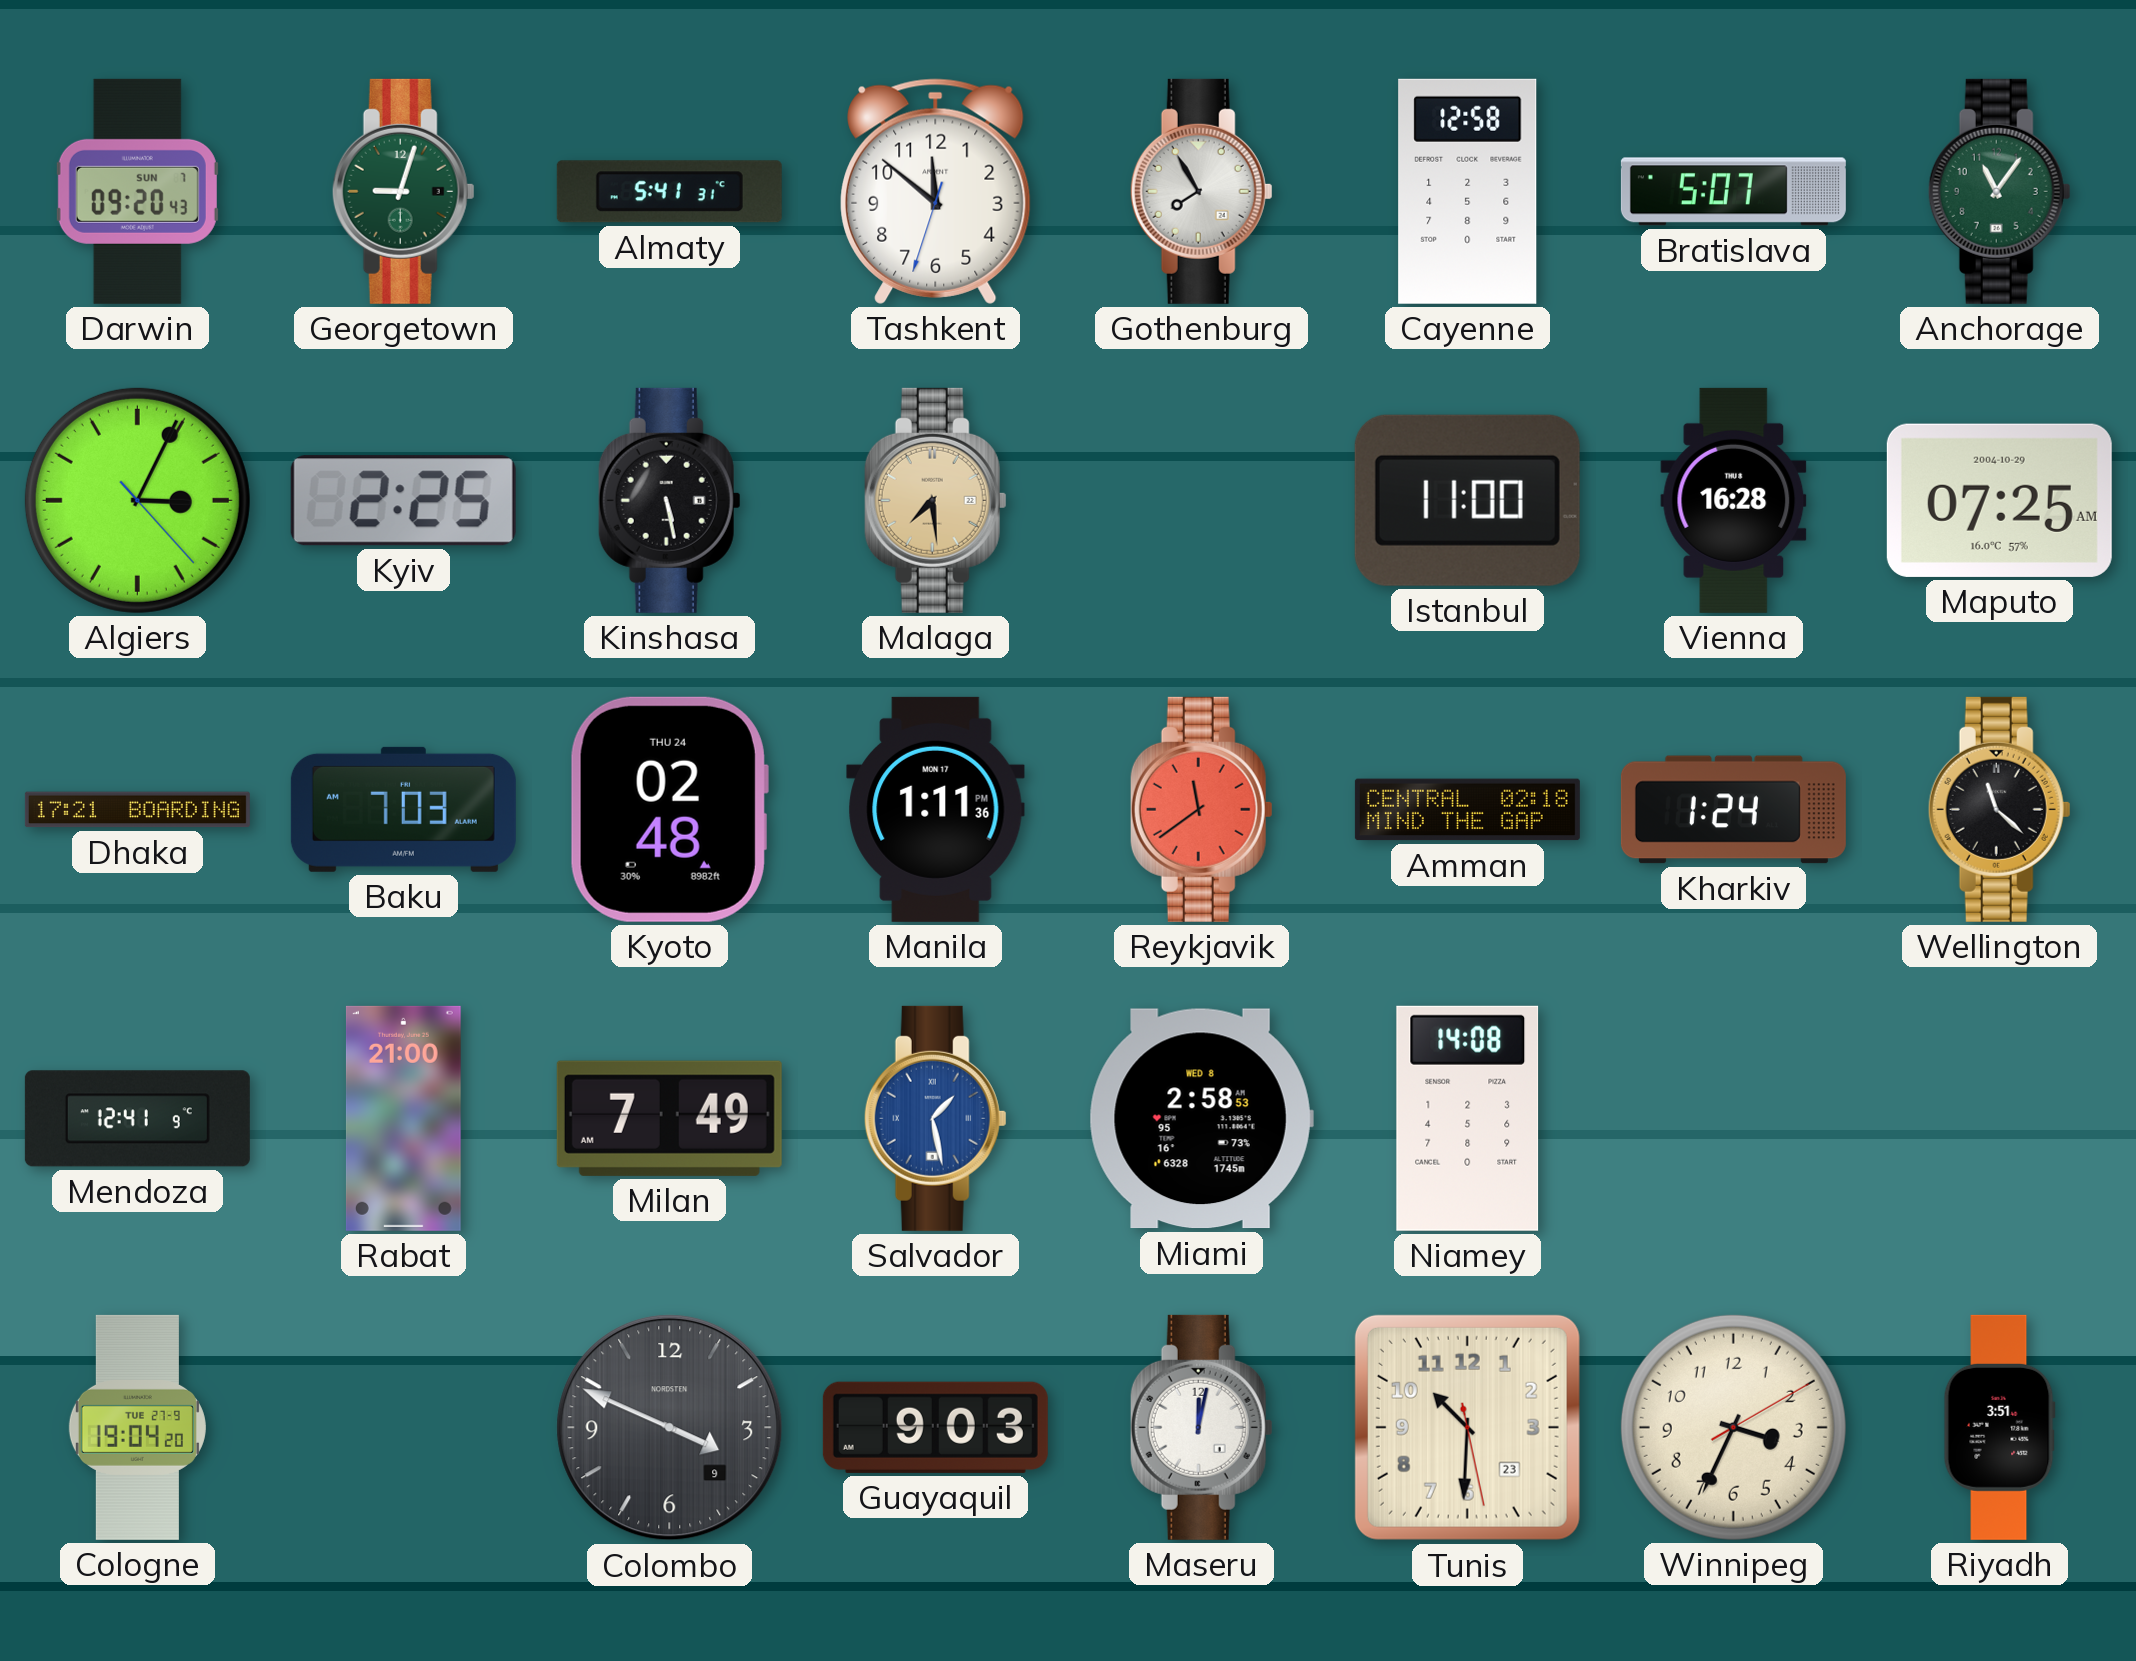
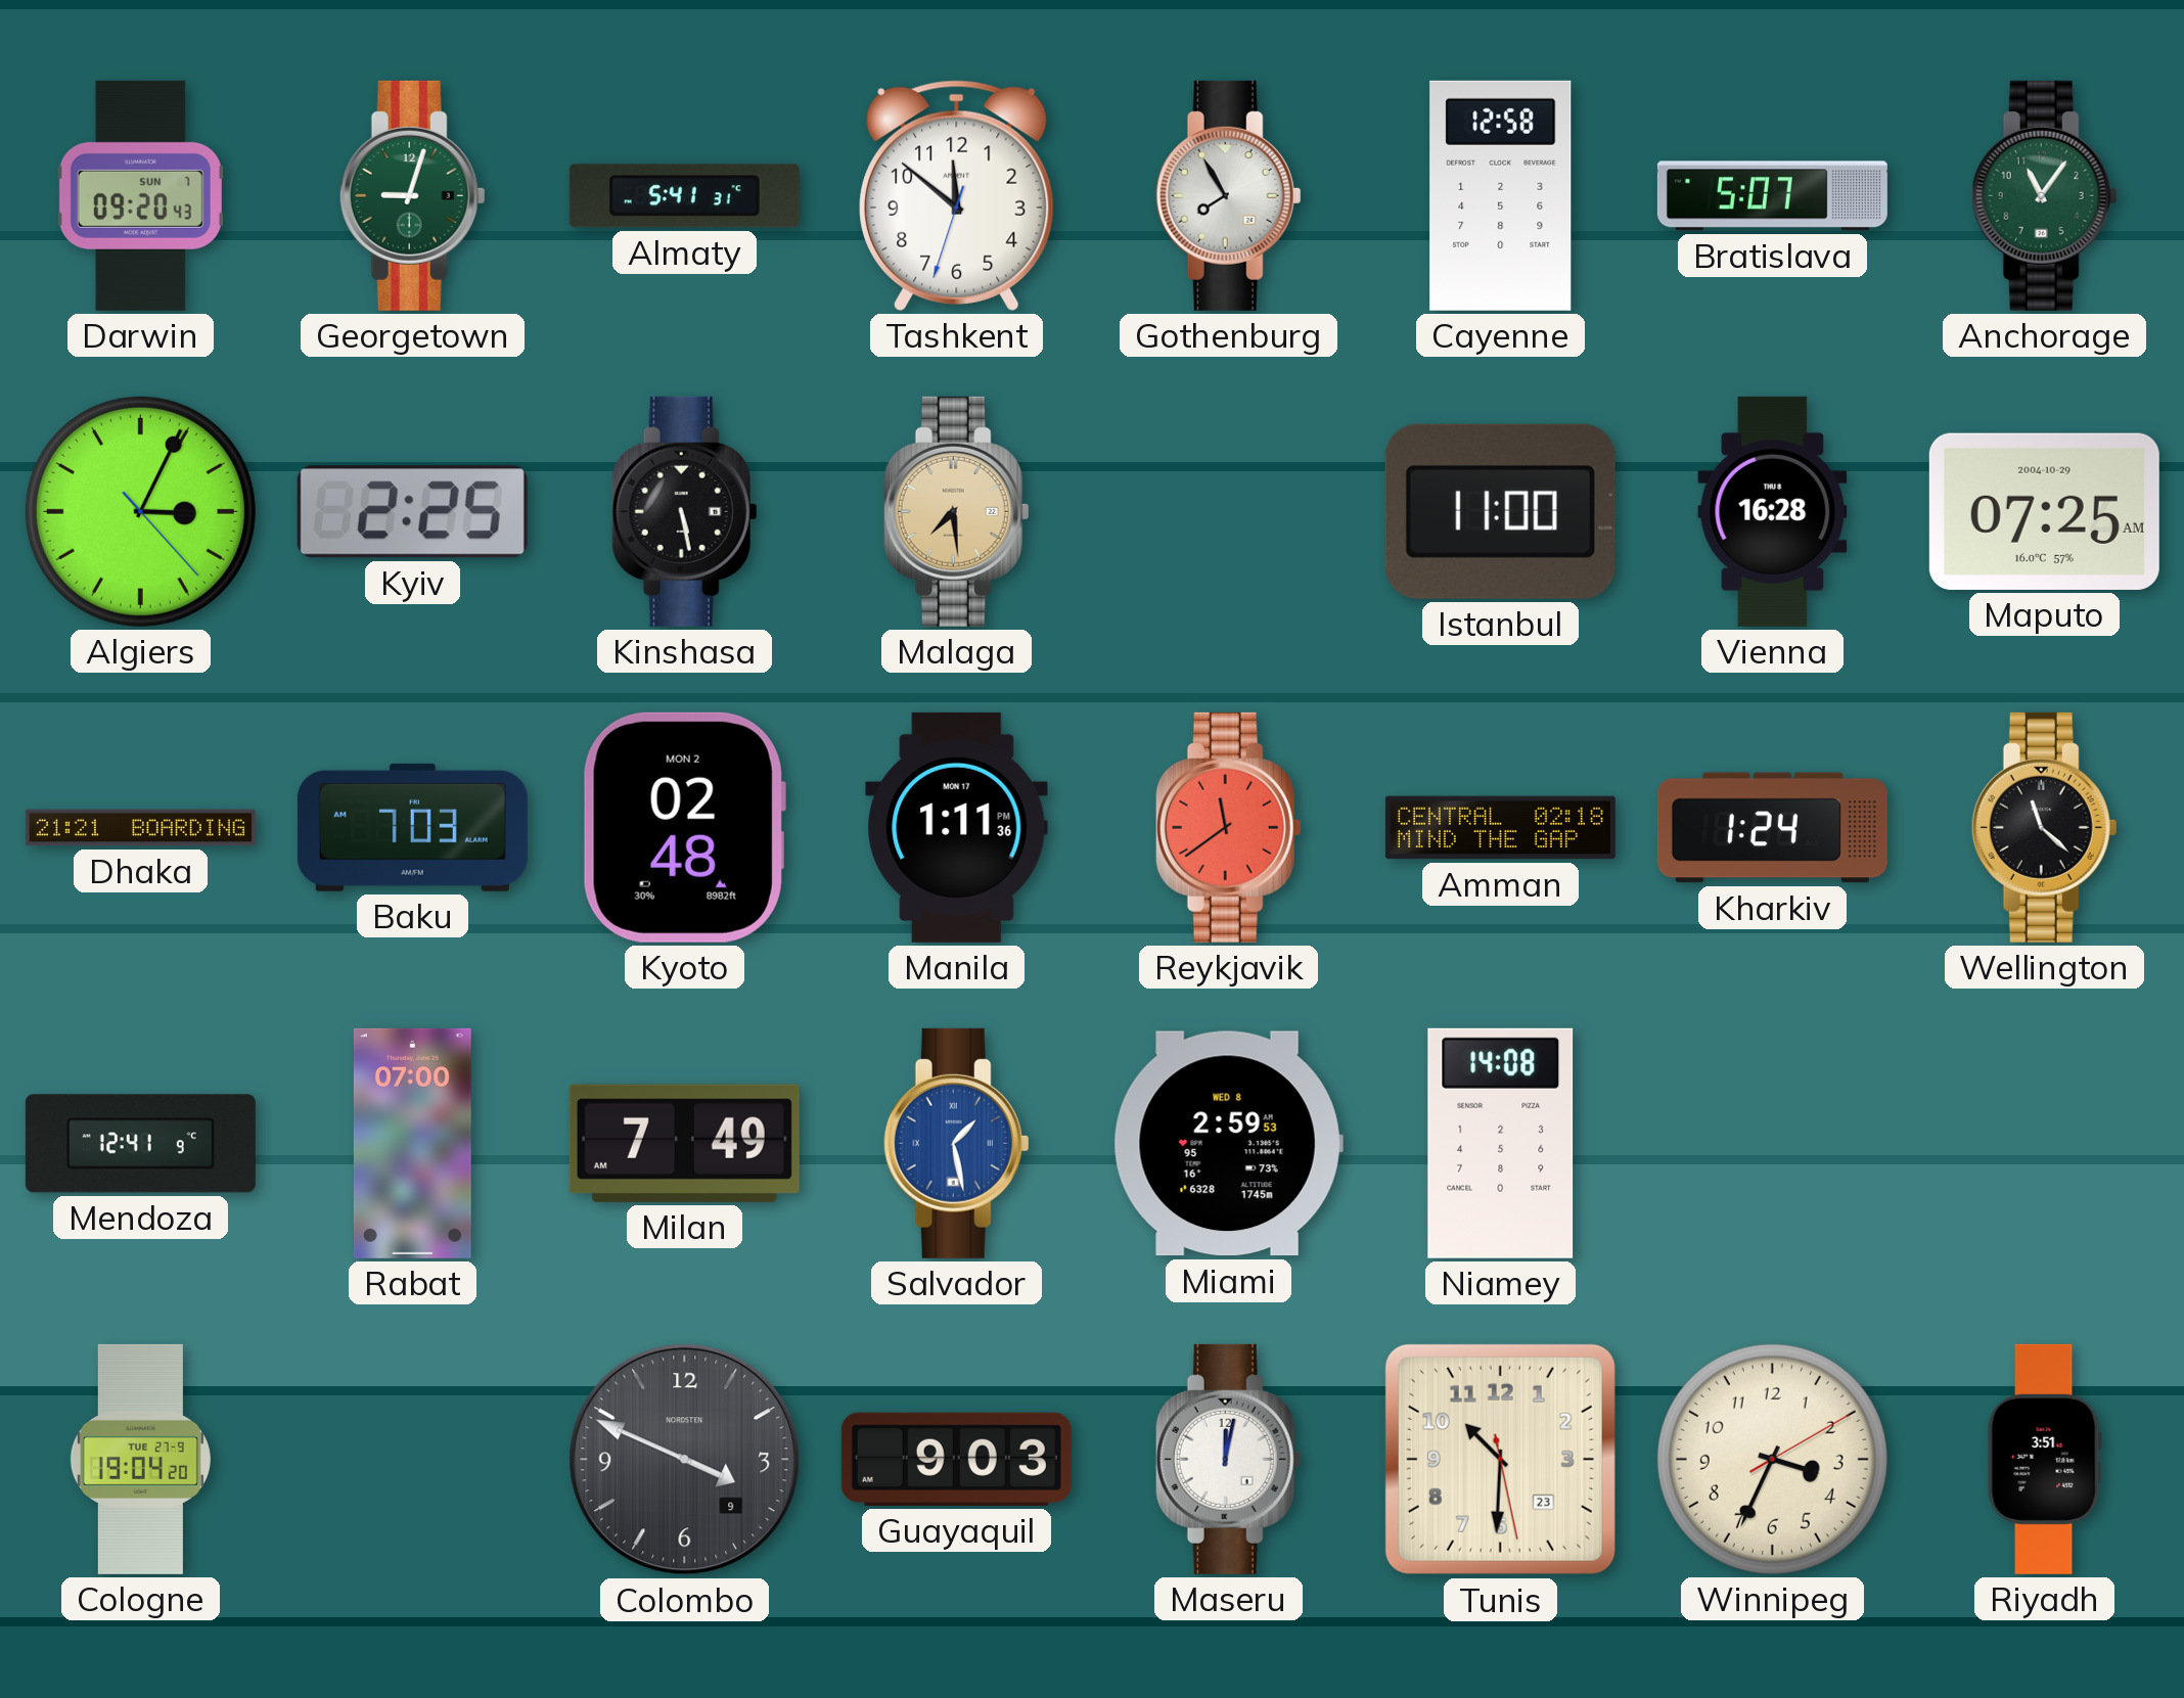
Dhaka: 17:21 -> 21:21 (140, 828)
Kyoto date: THU 24 -> MON 2 (684, 827)
Rabat: 21:00 -> 07:00 (412, 1143)
Miami: 2:58 -> 2:59 (1228, 1144)
